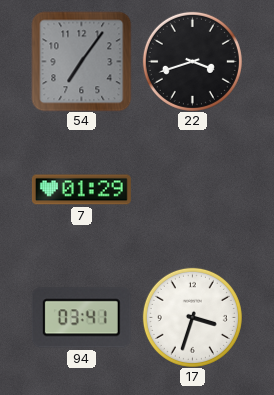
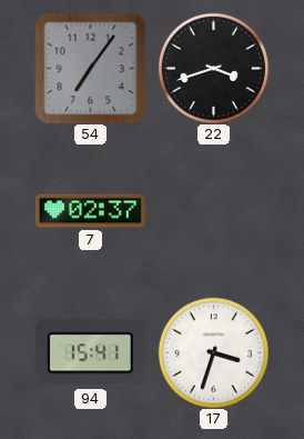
7: 01:29 -> 02:37 (90, 211)
94: 03:41 -> 15:41 (90, 353)
